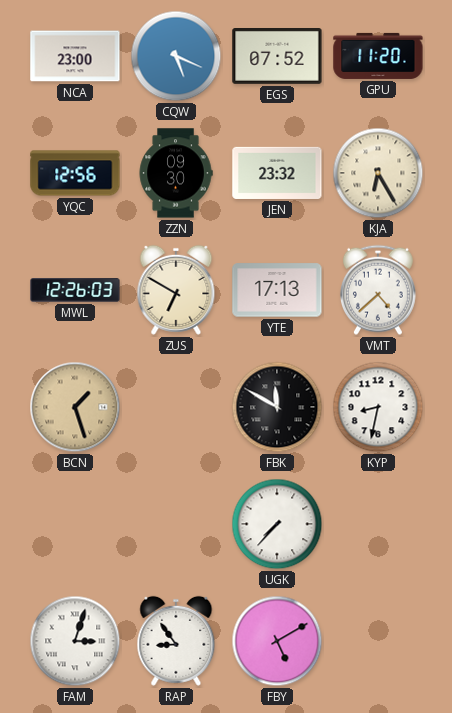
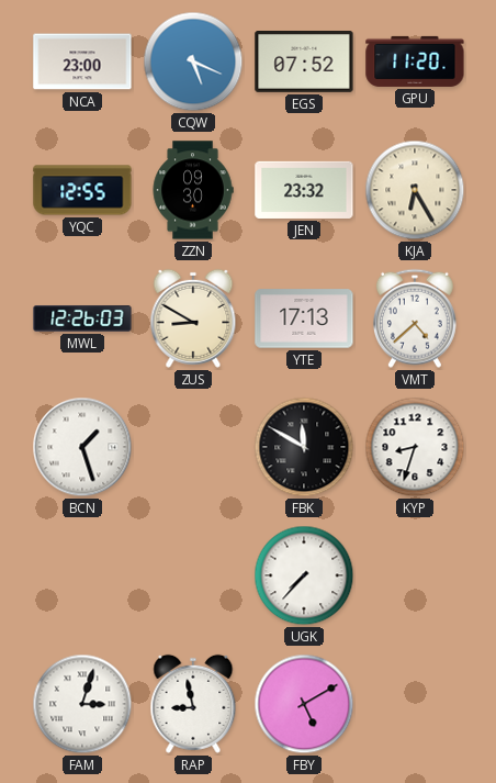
YQC: 12:56 -> 12:55 (82, 190)
ZUS: 6:50 -> 8:50 (193, 318)
BCN dial: champagne -> white (82, 447)
KYP: 8:32 -> 8:33 (415, 447)
RAP: 8:54 -> 8:58 (193, 704)
